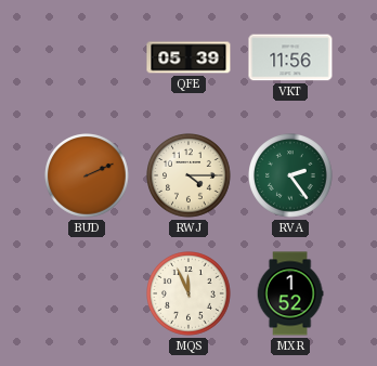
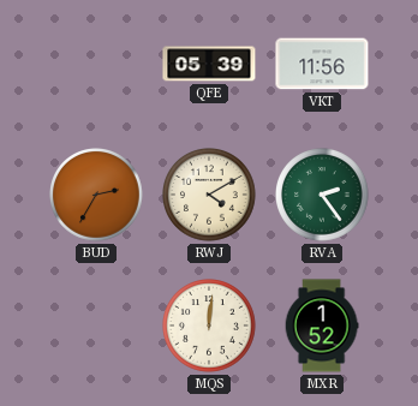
BUD: 2:11 -> 2:35 (97, 196)
RWJ: 4:15 -> 4:10 (210, 196)
MQS: 11:56 -> 12:01 (210, 327)
